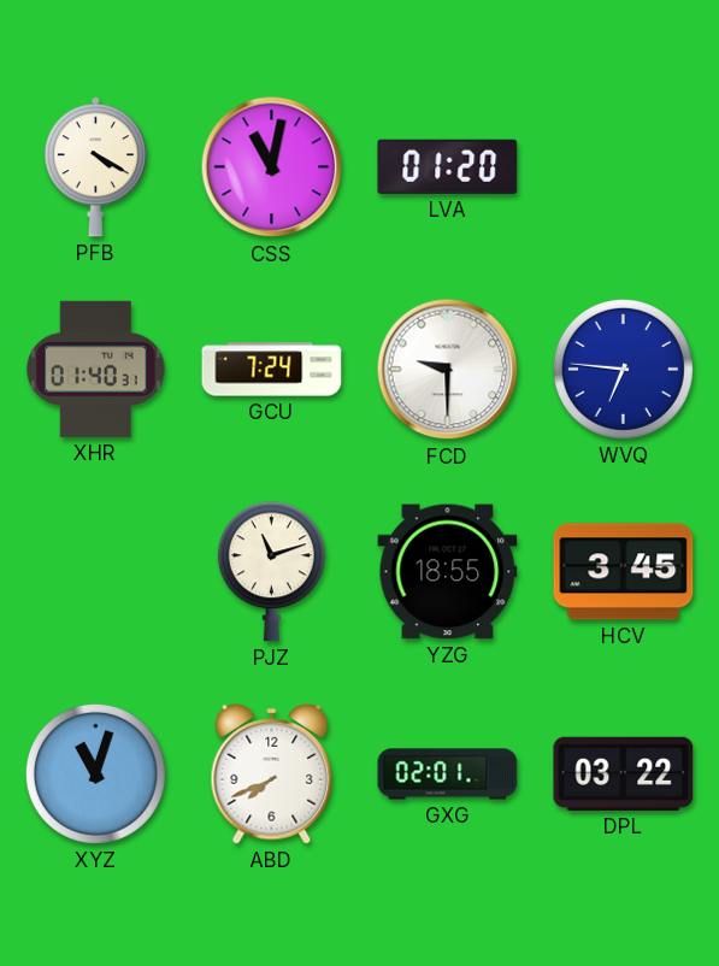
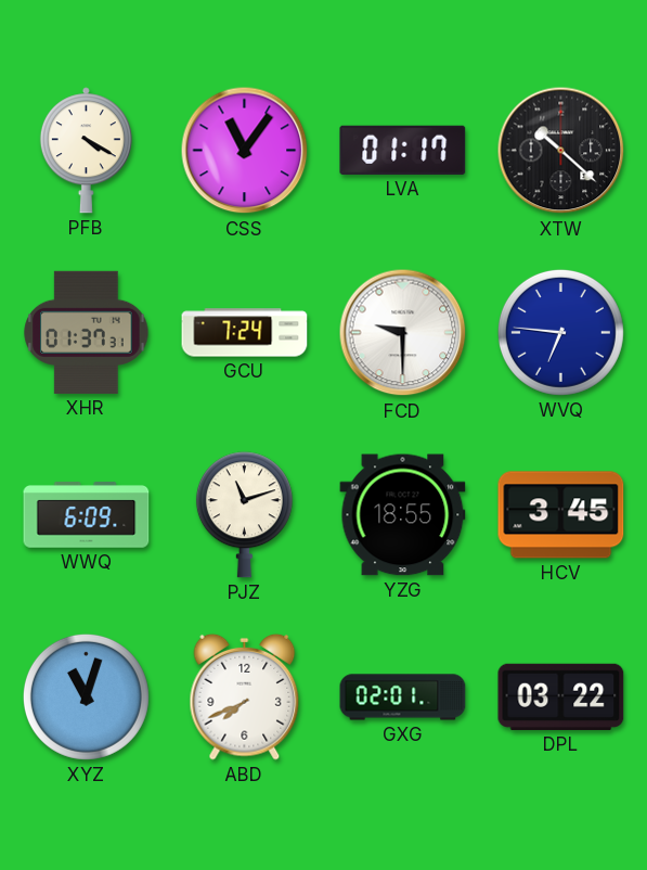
CSS: 11:02 -> 11:06 (245, 151)
LVA: 01:20 -> 01:17 (403, 150)
XTW: none -> 10:22 (561, 151)
XHR: 01:40 -> 01:37 (87, 332)
WWQ: none -> 6:09 (87, 515)
